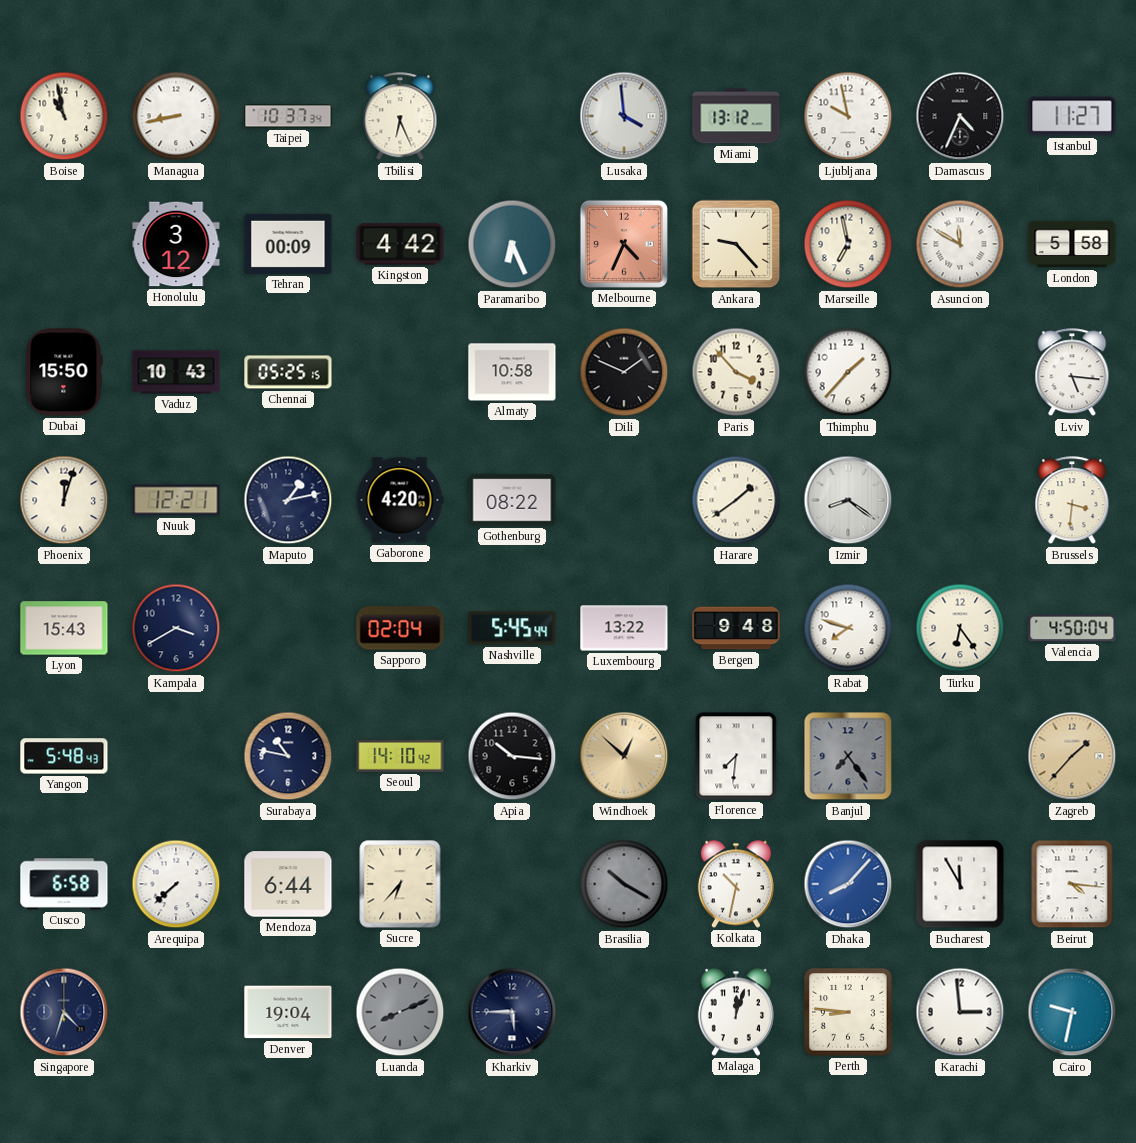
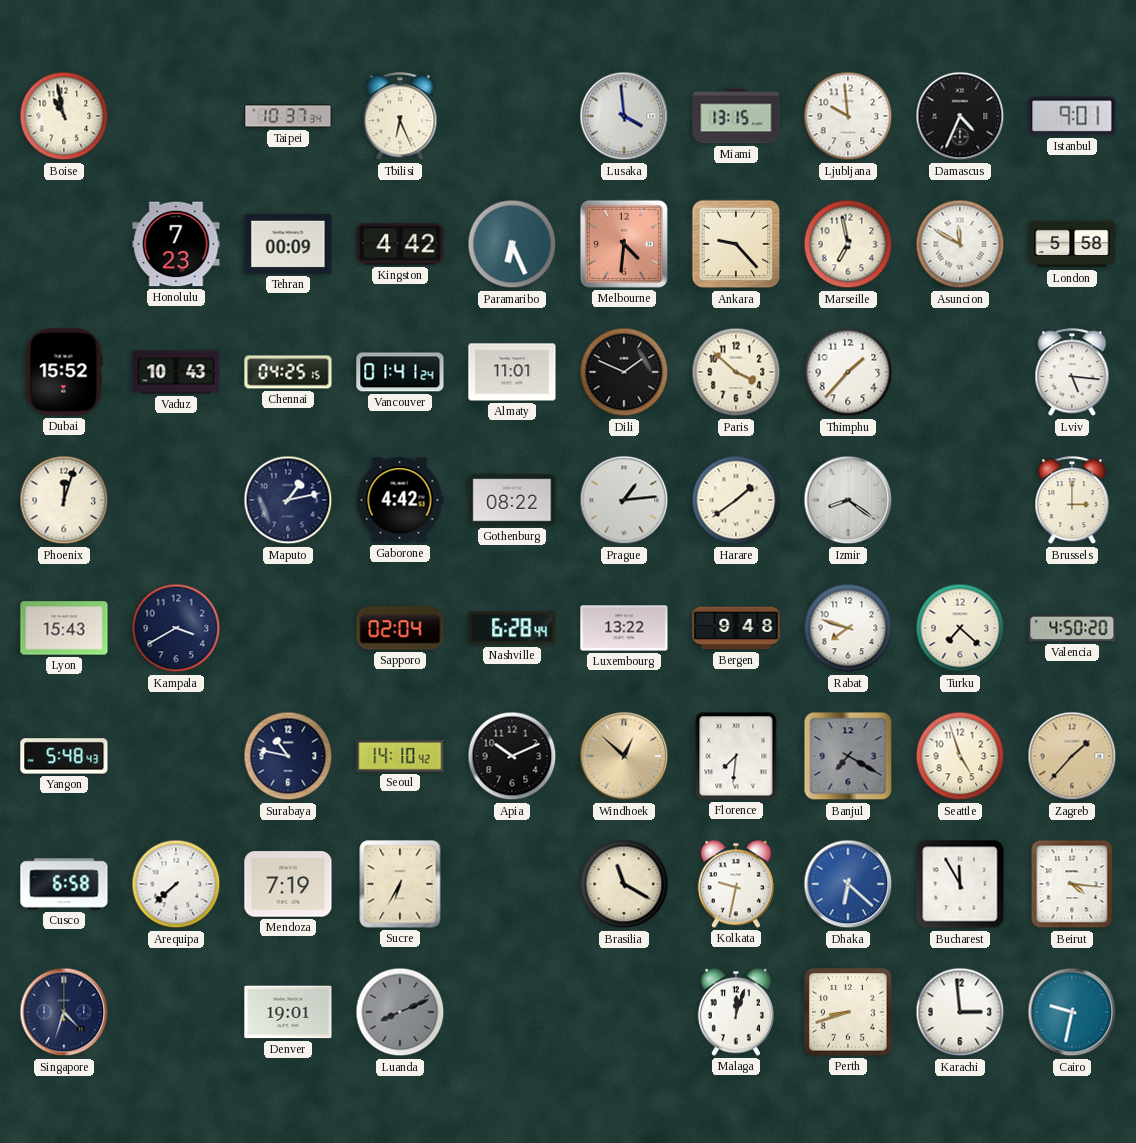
Managua: 8:43 -> none (176, 116)
Miami: 13:12 -> 13:15 (736, 116)
Ljubljana: 9:58 -> 9:59 (848, 116)
Istanbul: 11:27 -> 9:01 (1072, 116)
Honolulu: 3:12 -> 7:23 (176, 244)
Melbourne: 4:34 -> 4:31 (624, 244)
Dubai: 15:50 -> 15:52 (64, 372)
Chennai: 05:25 -> 04:25 (288, 372)
Vancouver: none -> 01:41 (400, 372)
Almaty: 10:58 -> 11:01 (512, 372)
Paris: 3:53 -> 3:52 (736, 372)
Nuuk: 12:21 -> none (176, 500)
Gaborone: 4:20 -> 4:42 (400, 500)
Prague: none -> 1:14 (624, 500)
Brussels: 3:31 -> 3:00 (1072, 501)
Nashville: 5:45 -> 6:28 (512, 628)
Turku: 6:24 -> 7:22 (960, 628)
Valencia: 4:50:04 -> 4:50:20 (1072, 628)
Apia: 10:16 -> 10:11 (512, 756)
Banjul: 7:24 -> 7:20 (848, 756)
Seattle: none -> 4:57 (960, 756)
Mendoza: 6:44 -> 7:19 (288, 884)
Sucre: 6:37 -> 6:35 (400, 884)
Brasilia: 10:20 -> 11:20 (624, 884)
Brasilia dial: grey -> cream (624, 884)
Kolkata: 10:32 -> 9:32 (736, 884)
Dhaka: 8:07 -> 6:22 (848, 884)
Denver: 19:04 -> 19:01 (288, 1012)
Kharkiv: 5:45 -> none (512, 1012)
Perth: 8:46 -> 8:42 (848, 1012)
